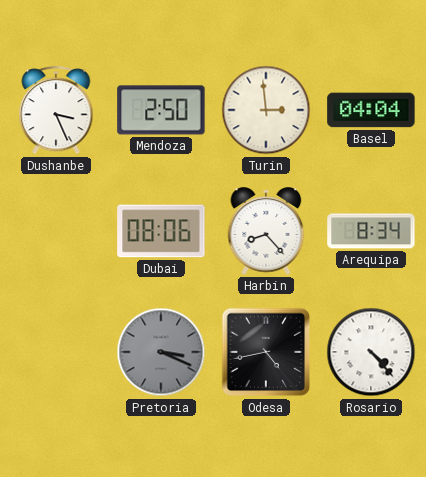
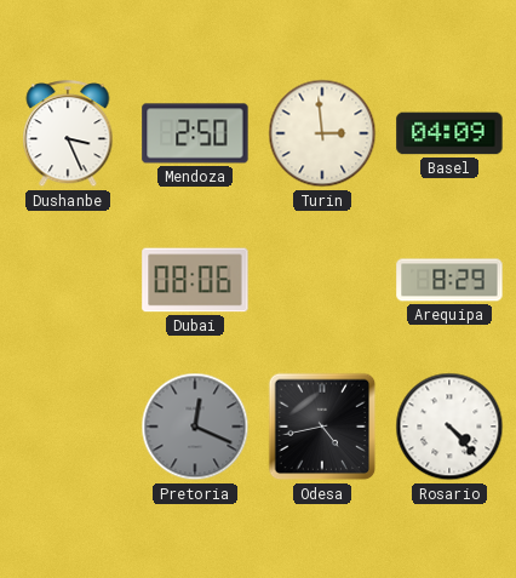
Basel: 04:04 -> 04:09 (449, 133)
Harbin: 8:23 -> none (266, 231)
Arequipa: 8:34 -> 8:29 (449, 280)
Pretoria: 3:19 -> 12:19 (195, 427)
